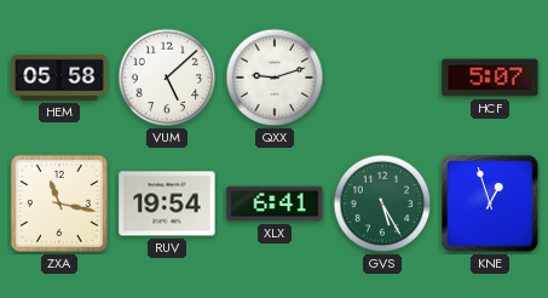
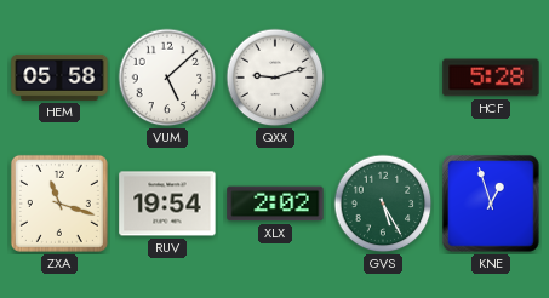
HCF: 5:07 -> 5:28 (491, 78)
ZXA: 11:17 -> 11:18 (59, 204)
XLX: 6:41 -> 2:02 (275, 204)
